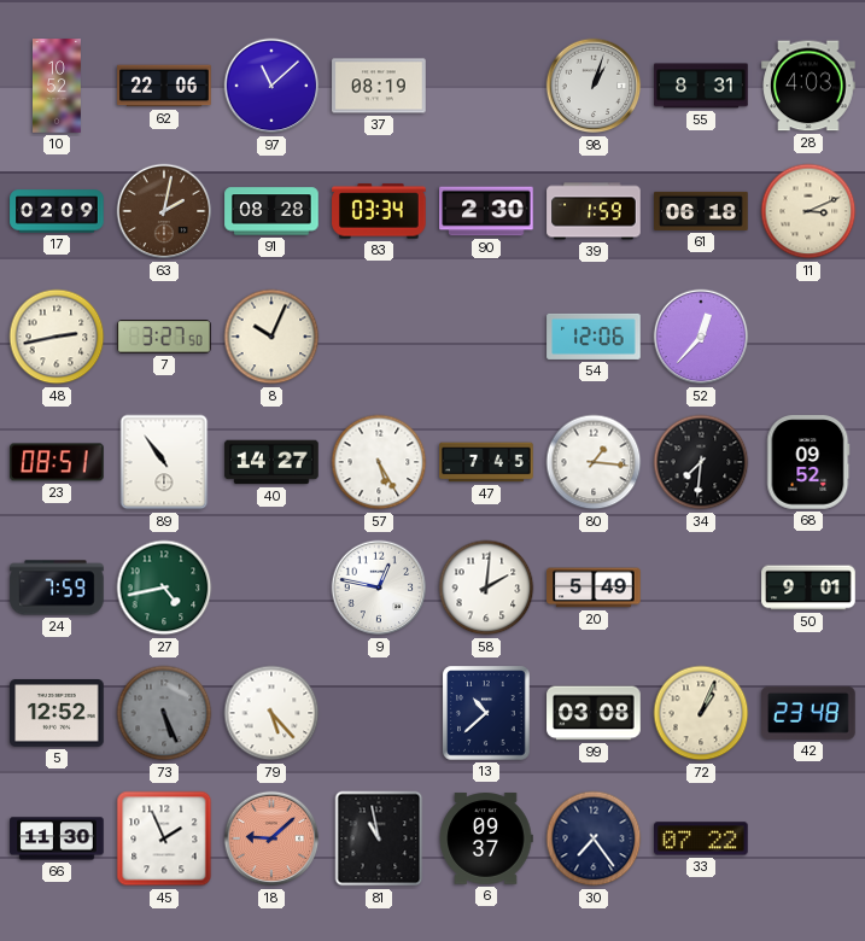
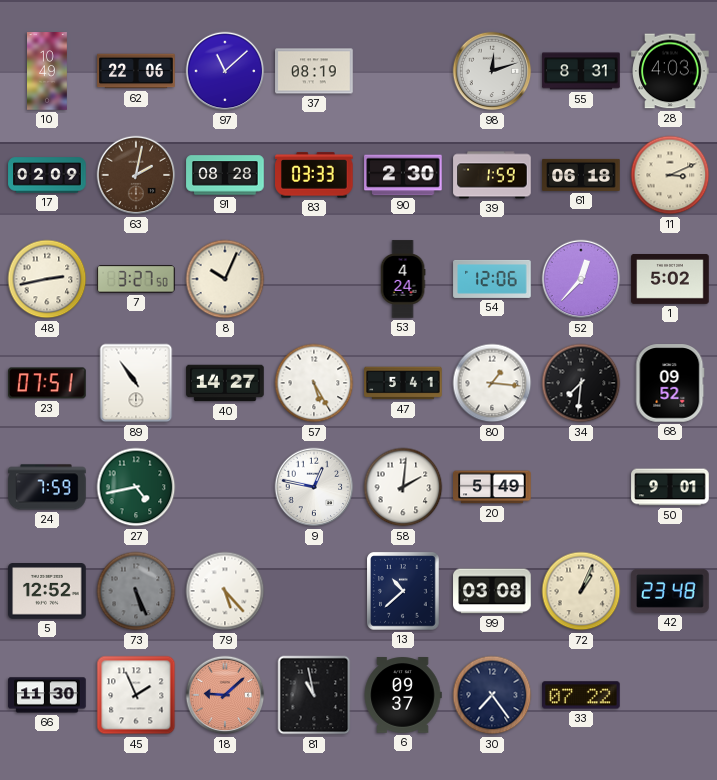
10: 10:52 -> 10:49 (48, 71)
98: 1:03 -> 12:12 (492, 71)
83: 03:34 -> 03:33 (314, 175)
53: none -> 4:24 (403, 279)
1: none -> 5:02 (670, 280)
23: 08:51 -> 07:51 (47, 383)
47: 7:45 -> 5:41 (403, 383)
